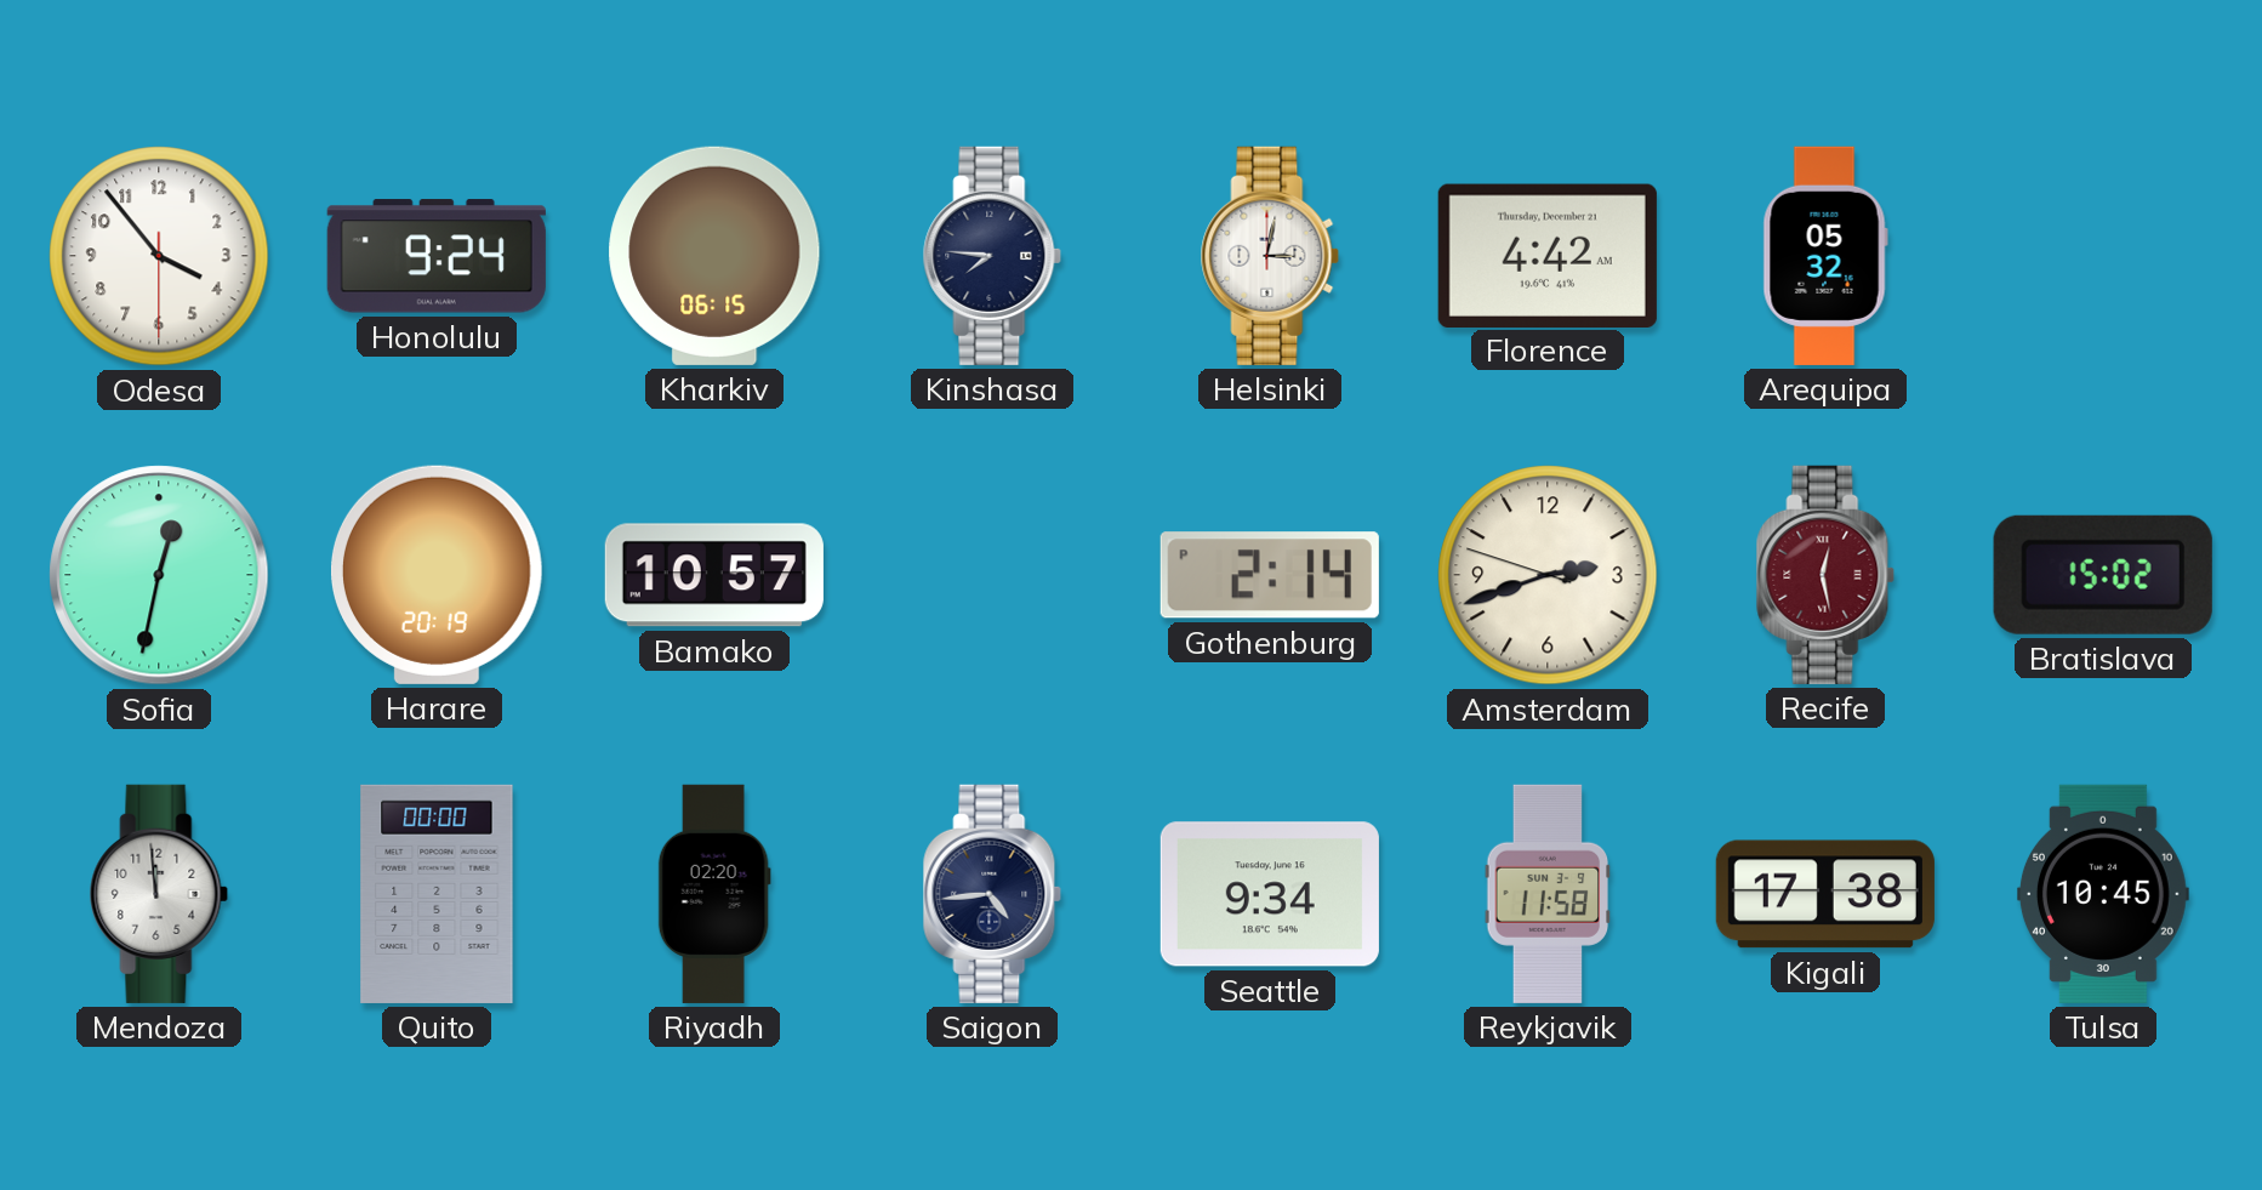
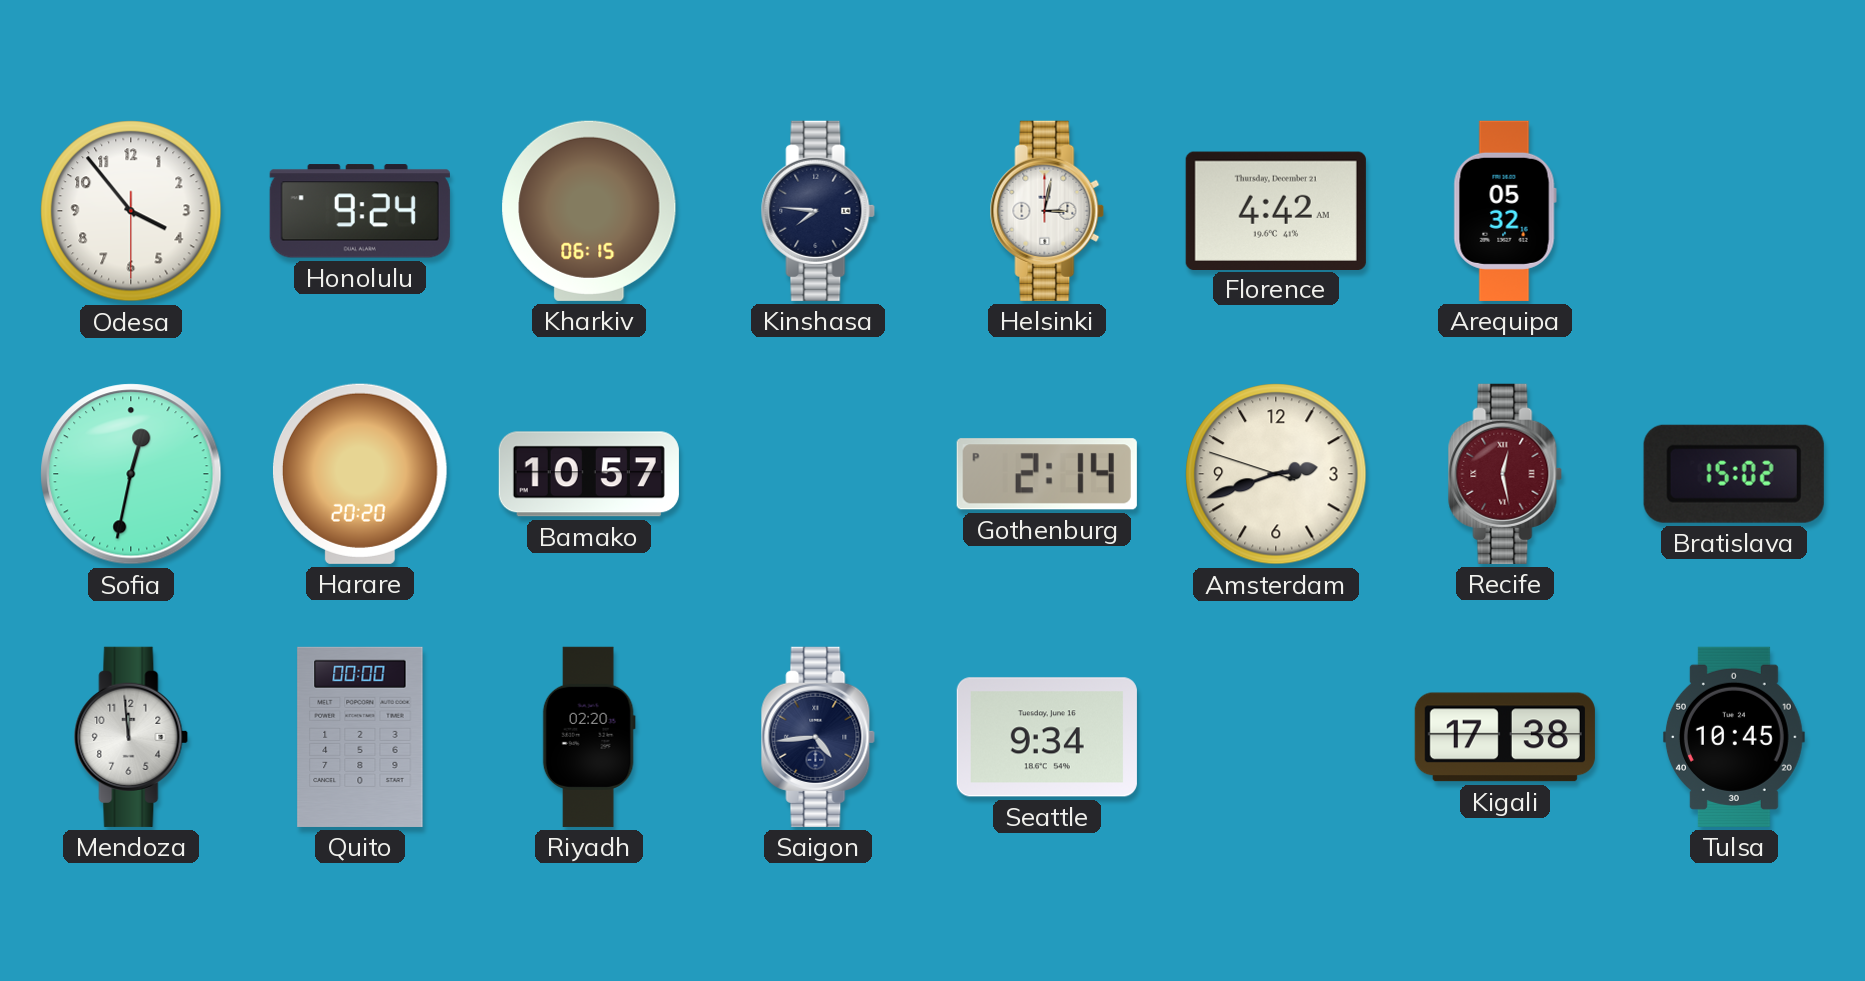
Harare: 20:19 -> 20:20 (360, 474)
Reykjavik: 11:58 -> none (1548, 894)
